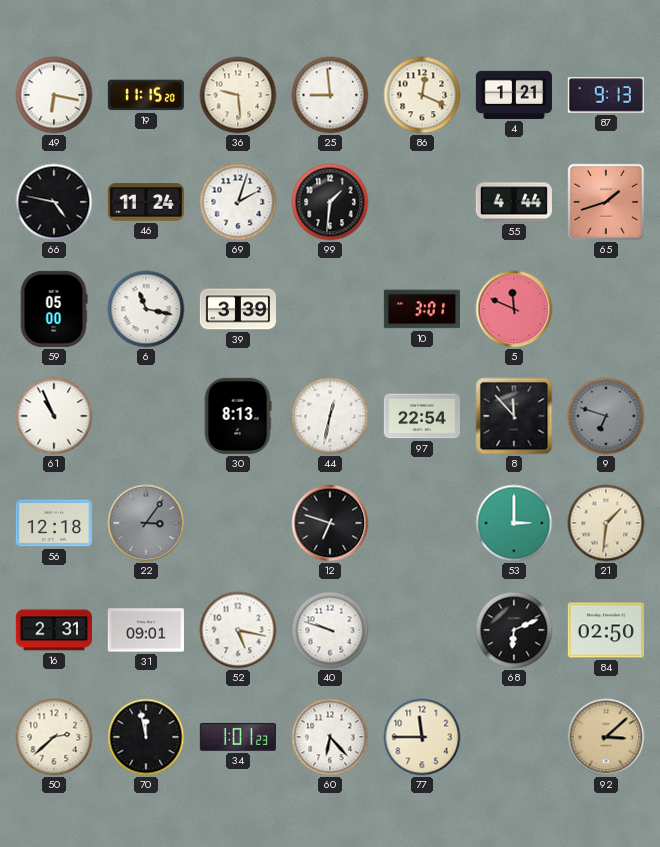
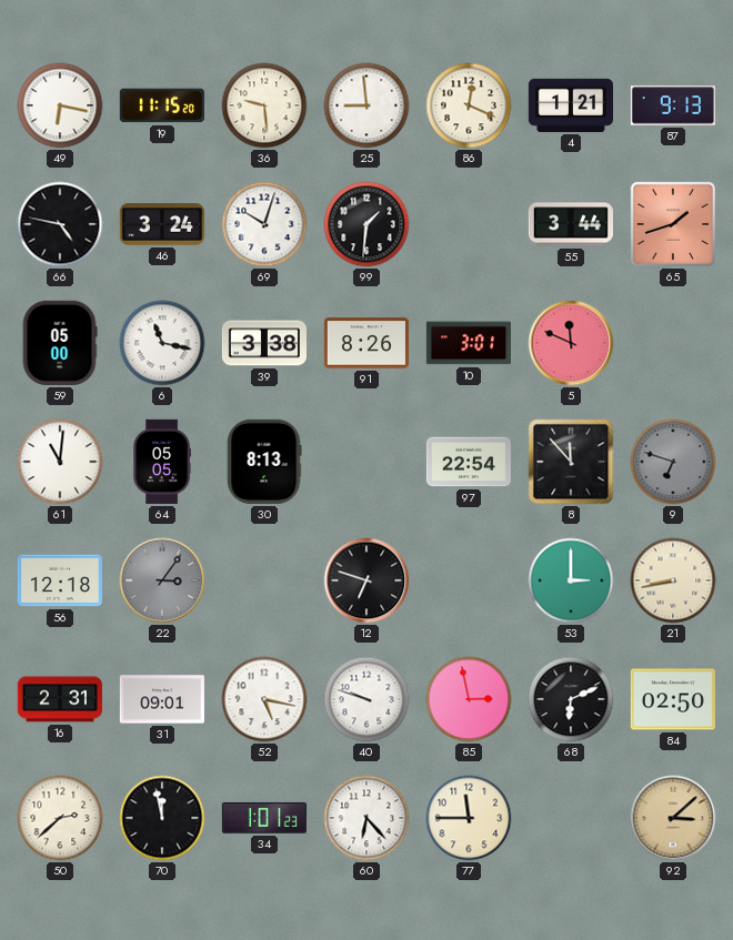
46: 11:24 -> 3:24 (162, 224)
69: 2:03 -> 10:03 (264, 224)
55: 4:44 -> 3:44 (571, 224)
39: 3:39 -> 3:38 (263, 343)
91: none -> 8:26 (366, 343)
61: 10:56 -> 11:01 (60, 462)
64: none -> 05:05 (161, 462)
44: 12:32 -> none (330, 416)
21: 1:31 -> 8:43 (673, 580)
85: none -> 2:58 (469, 699)
